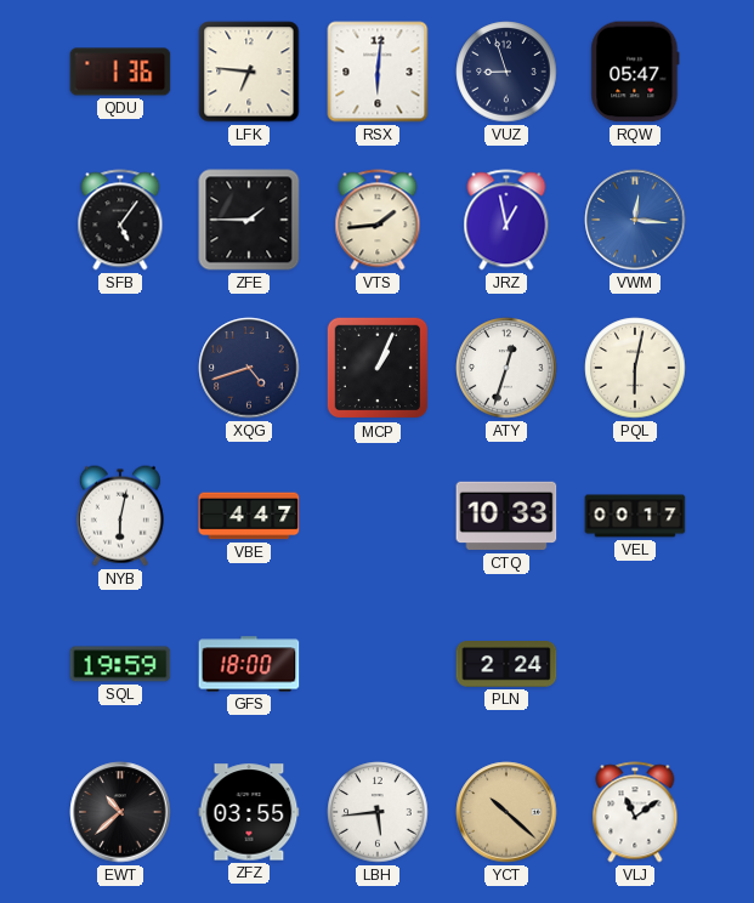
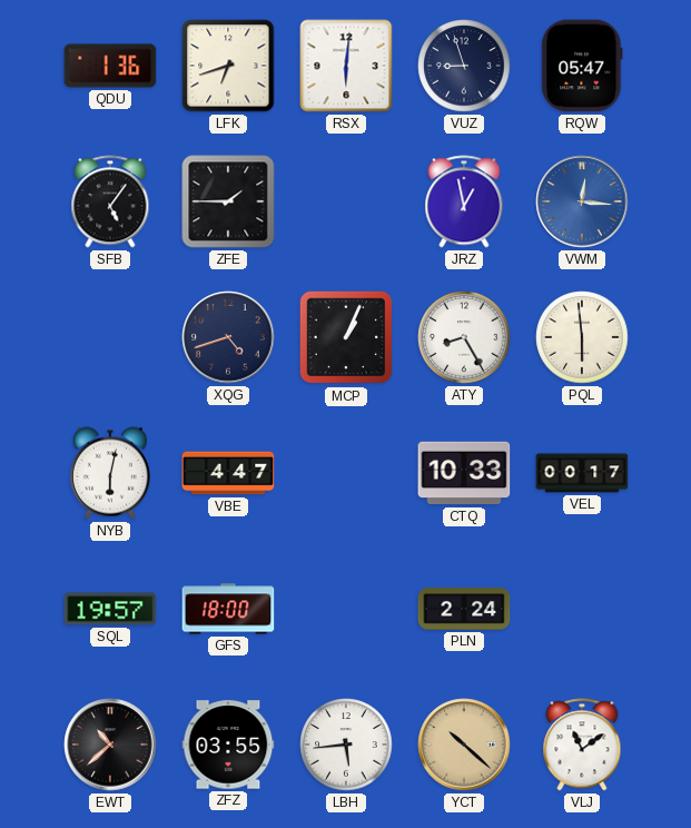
LFK: 6:46 -> 6:42 (228, 66)
VTS: 1:44 -> none (378, 220)
ATY: 12:33 -> 8:25 (464, 337)
PQL: 6:02 -> 5:59 (582, 337)
SQL: 19:59 -> 19:57 (110, 609)
